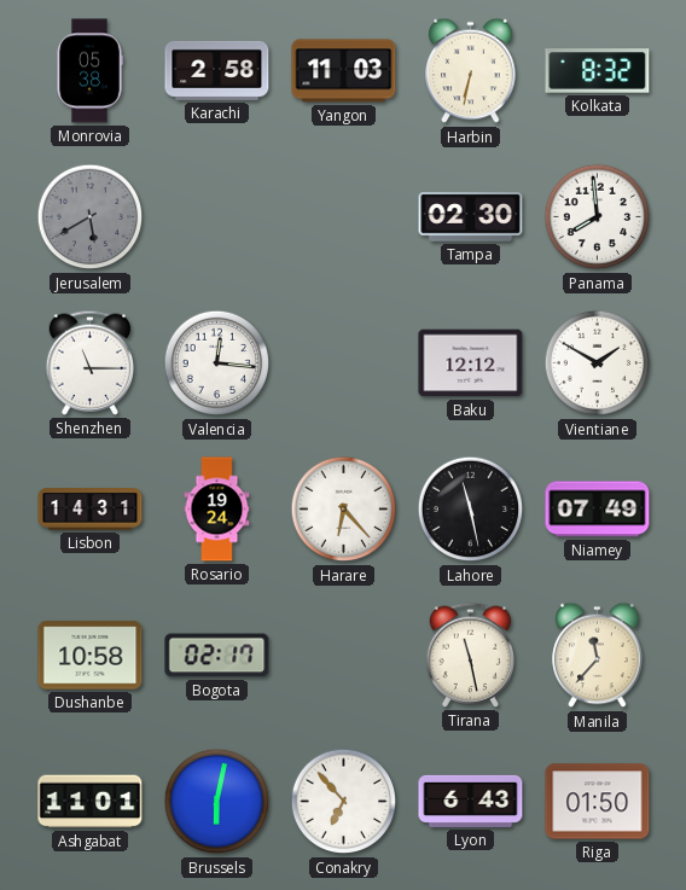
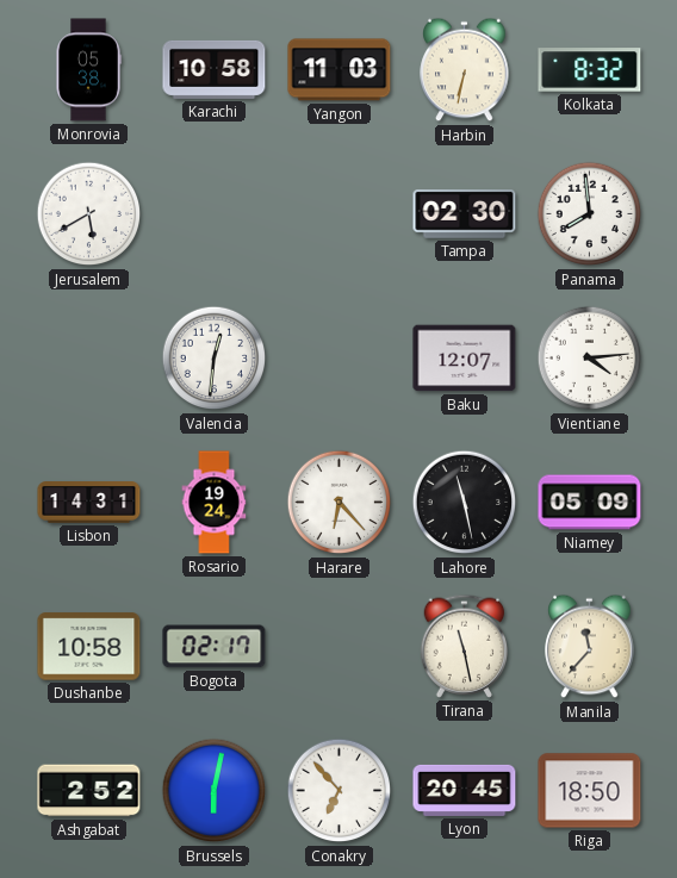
Karachi: 2:58 -> 10:58 (215, 69)
Jerusalem dial: grey -> white (89, 214)
Shenzhen: 11:15 -> none (91, 362)
Valencia: 12:16 -> 12:31 (215, 359)
Baku: 12:12 -> 12:07 (465, 359)
Vientiane: 1:50 -> 4:14 (590, 359)
Niamey: 07:49 -> 05:09 (590, 503)
Ashgabat: 11:01 -> 2:52 (89, 791)
Lyon: 6:43 -> 20:45 (465, 790)
Riga: 01:50 -> 18:50 (590, 791)
